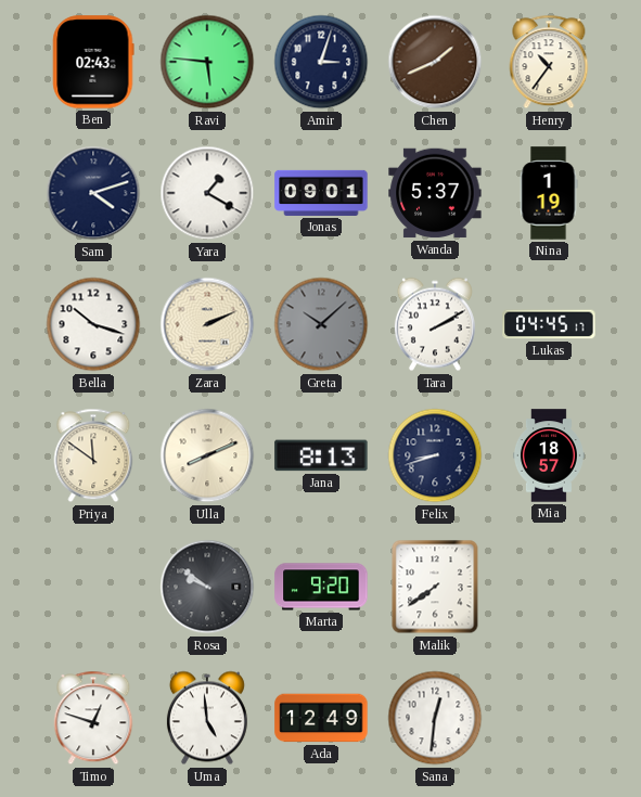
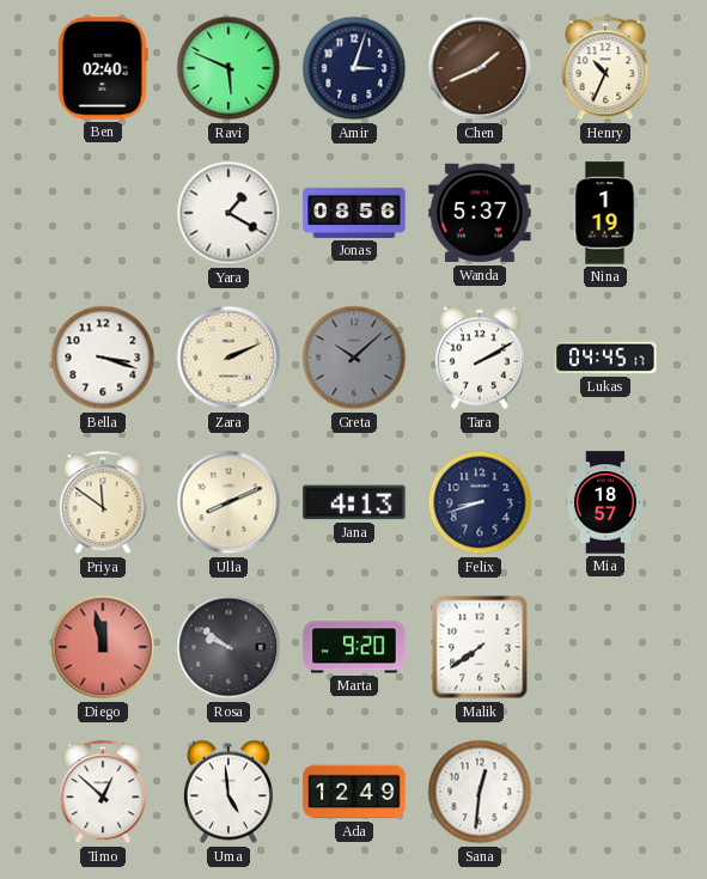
Ben: 02:43 -> 02:40 (103, 68)
Ravi: 5:46 -> 5:49 (228, 68)
Henry: 10:36 -> 10:34 (605, 68)
Sam: 4:12 -> none (93, 193)
Jonas: 09:01 -> 08:56 (354, 213)
Bella: 10:18 -> 3:18 (103, 358)
Jana: 8:13 -> 4:13 (354, 502)
Diego: none -> 11:58 (103, 647)
Timo: 12:48 -> 12:52 (103, 792)
